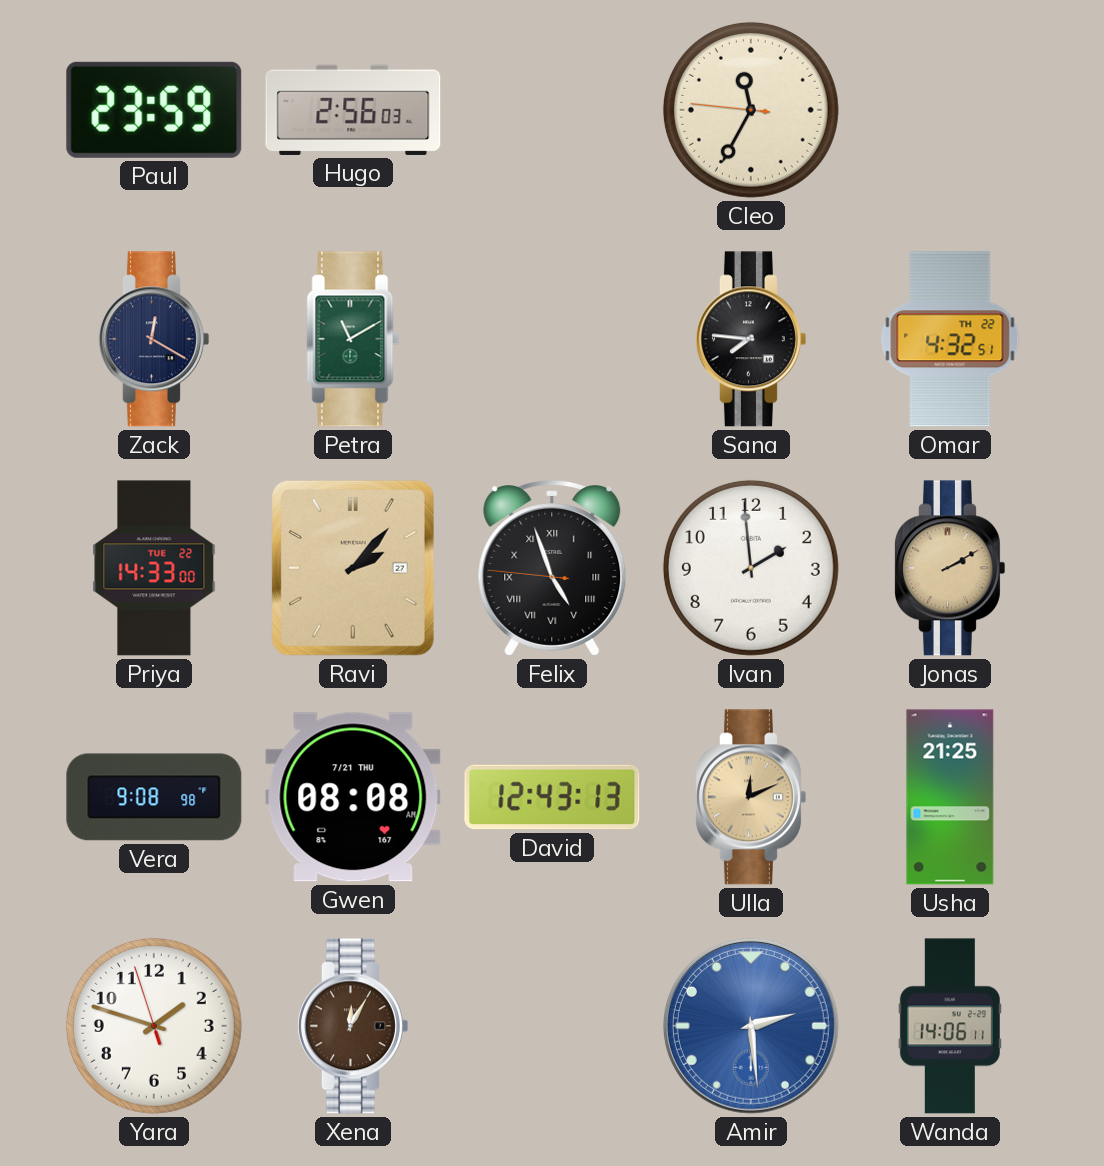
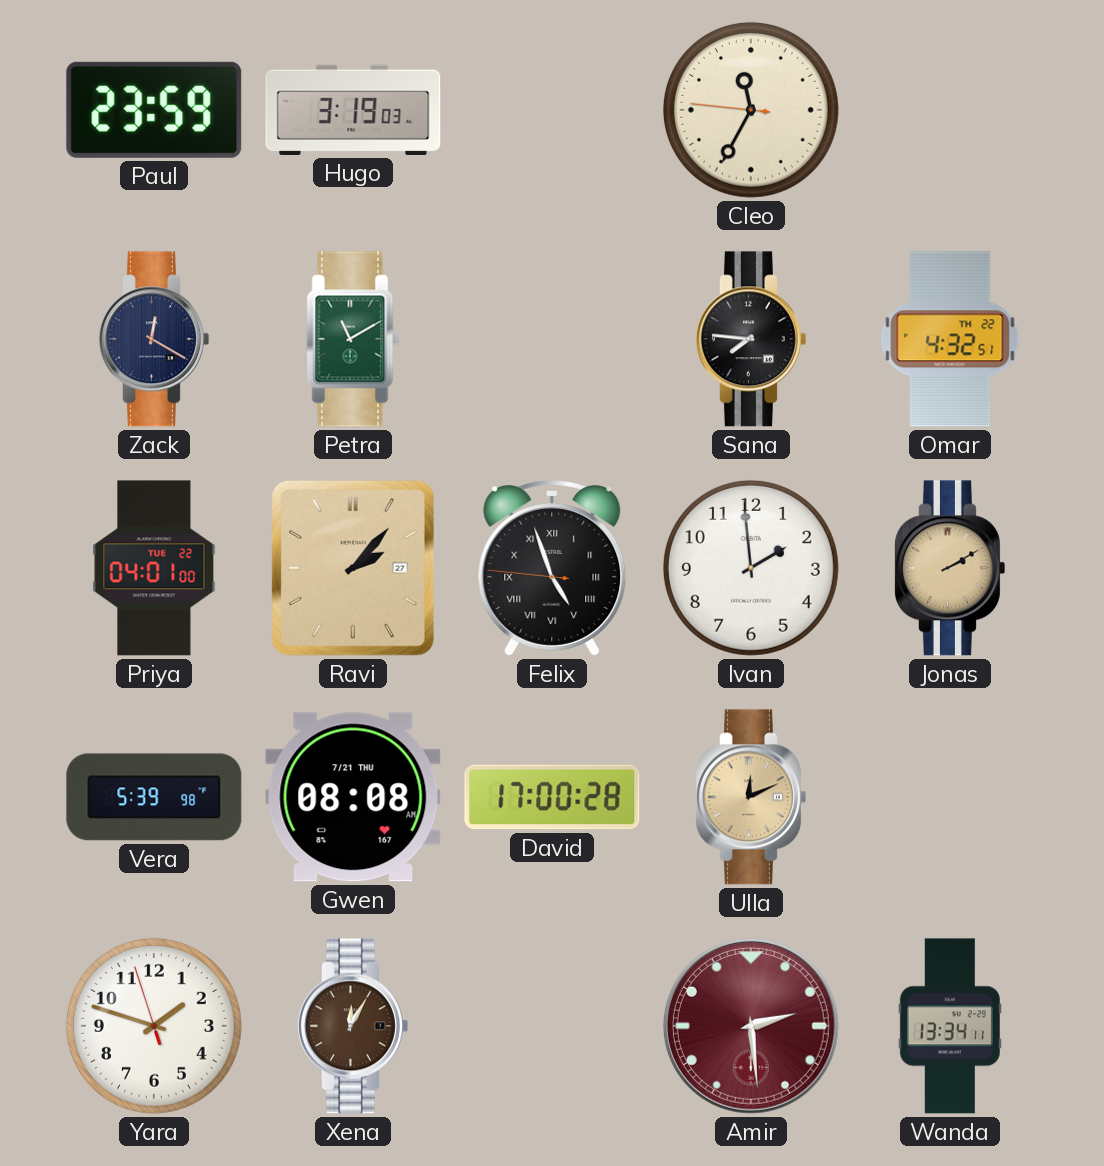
Hugo: 2:56 -> 3:19 (353, 110)
Priya: 14:33 -> 04:01 (154, 568)
Vera: 9:08 -> 5:39 (154, 797)
David: 12:43 -> 17:00 (552, 797)
Usha: 21:25 -> none (950, 797)
Amir dial: blue -> burgundy (751, 1026)
Wanda: 14:06 -> 13:34 (950, 1026)
